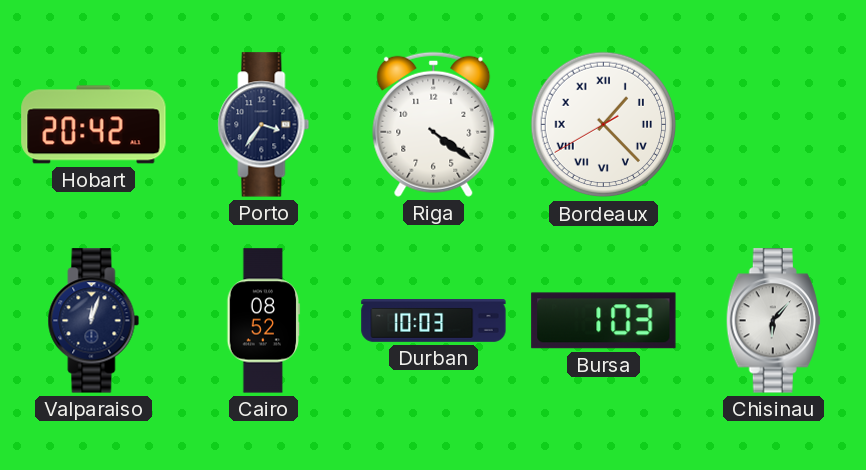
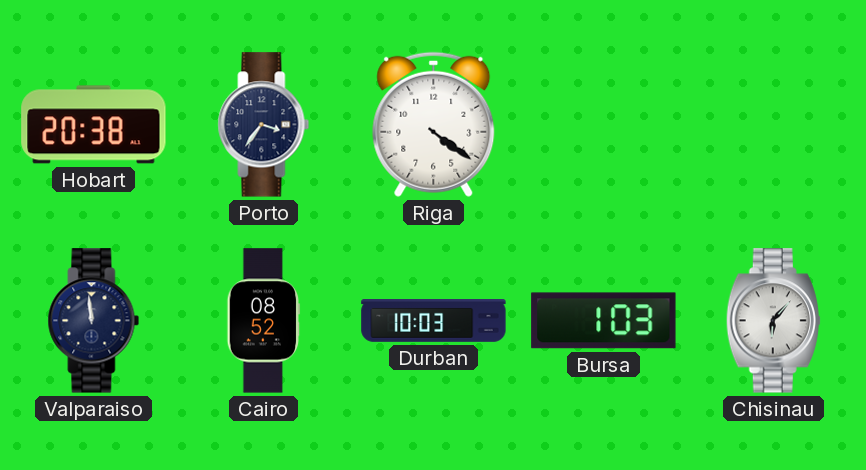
Hobart: 20:42 -> 20:38 (94, 125)
Bordeaux: 1:22 -> none (604, 125)
Valparaiso: 12:03 -> 11:59 (94, 321)
